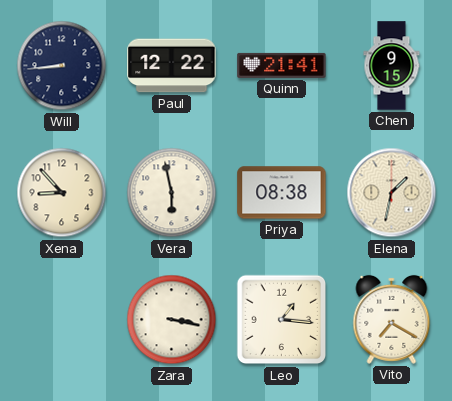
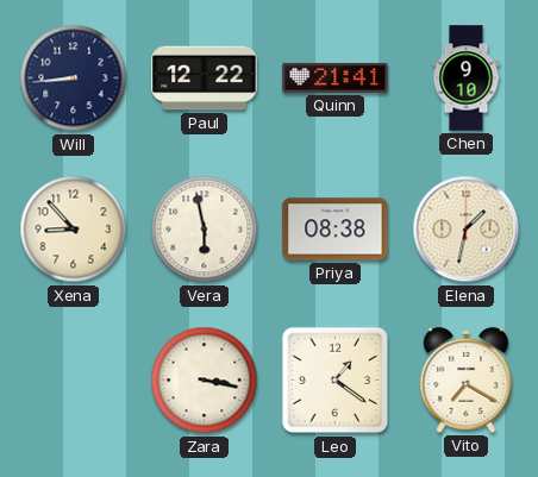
Chen: 9:15 -> 9:10 (467, 79)
Leo: 1:16 -> 1:21 (336, 381)
